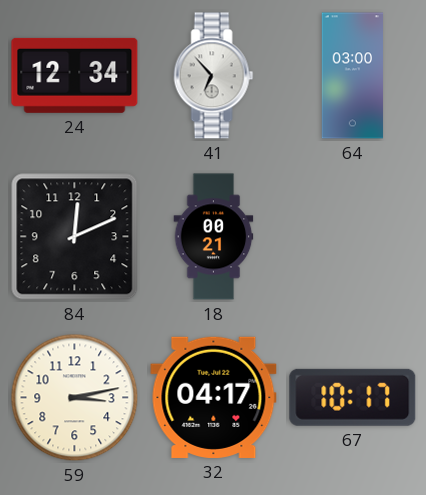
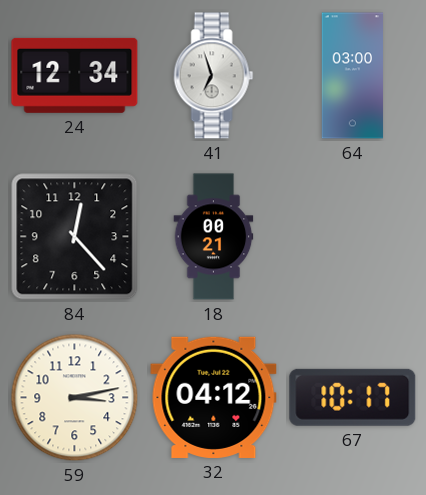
41: 6:53 -> 6:57 (214, 76)
84: 12:11 -> 12:23 (75, 237)
32: 04:17 -> 04:12 (214, 397)
